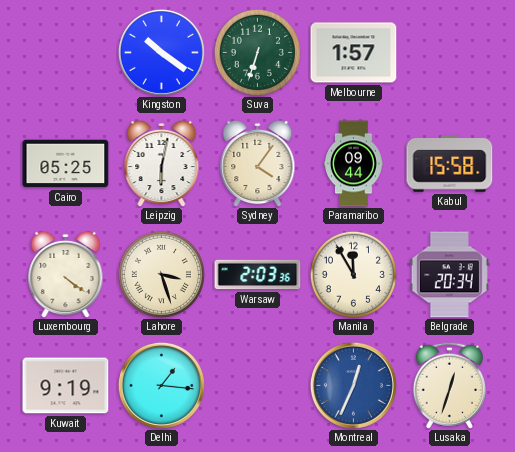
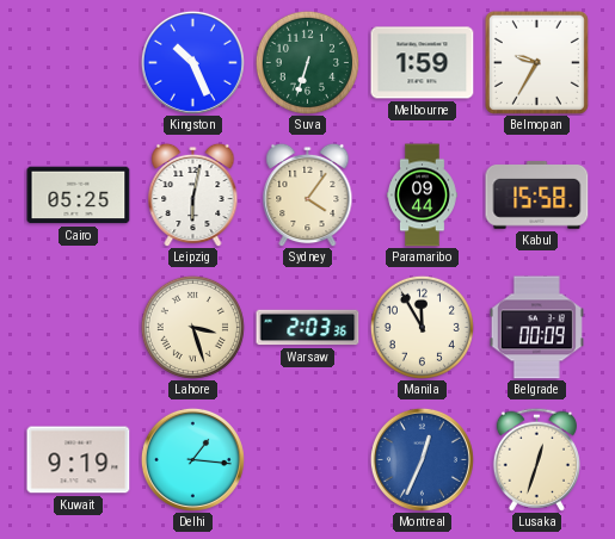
Kingston: 10:21 -> 10:26 (192, 62)
Melbourne: 1:57 -> 1:59 (423, 63)
Belmopan: none -> 9:35 (536, 62)
Luxembourg: 4:21 -> none (66, 274)
Belgrade: 20:34 -> 00:09 (536, 328)
